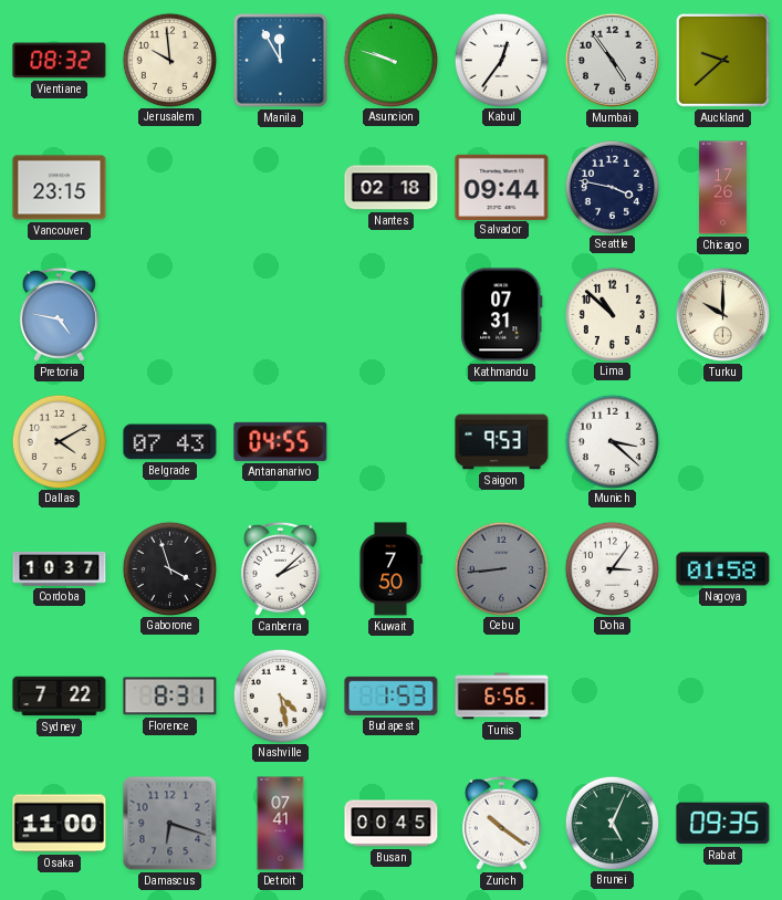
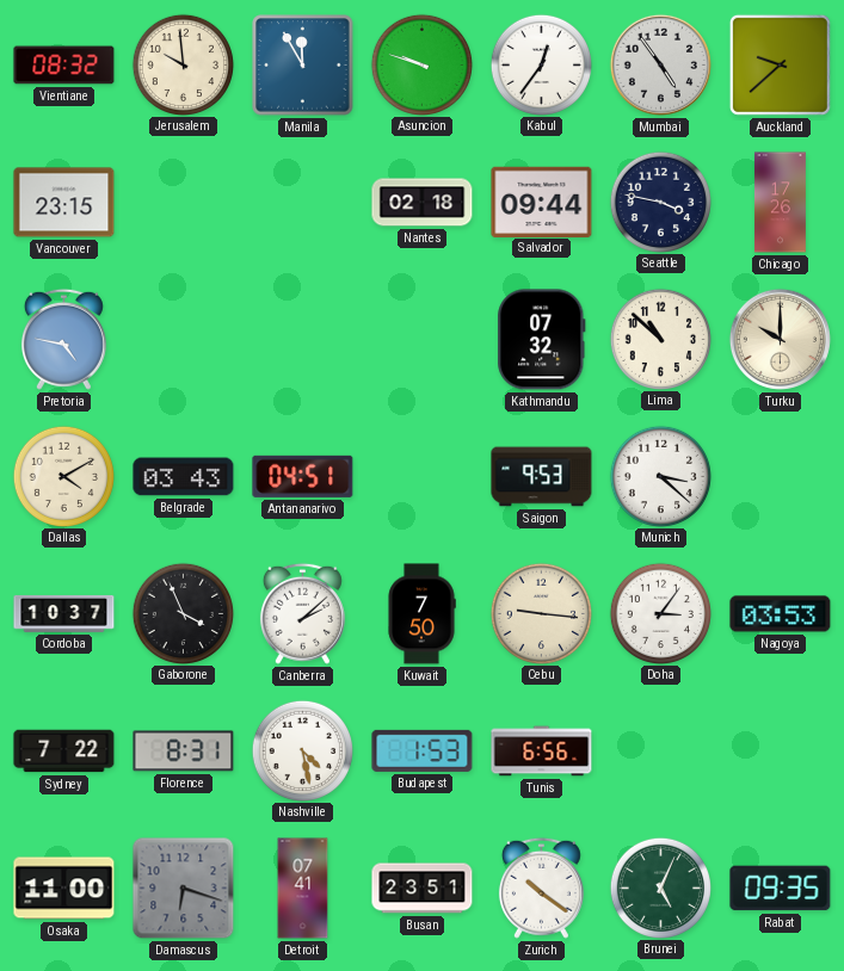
Kathmandu: 07:31 -> 07:32 (542, 340)
Belgrade: 07:43 -> 03:43 (184, 477)
Antananarivo: 04:55 -> 04:51 (303, 476)
Gaborone: 3:57 -> 3:56 (183, 613)
Cebu: 8:44 -> 9:16 (541, 613)
Cebu dial: grey -> cream (541, 613)
Nagoya: 01:58 -> 03:53 (781, 614)
Busan: 00:45 -> 23:51 (423, 889)
